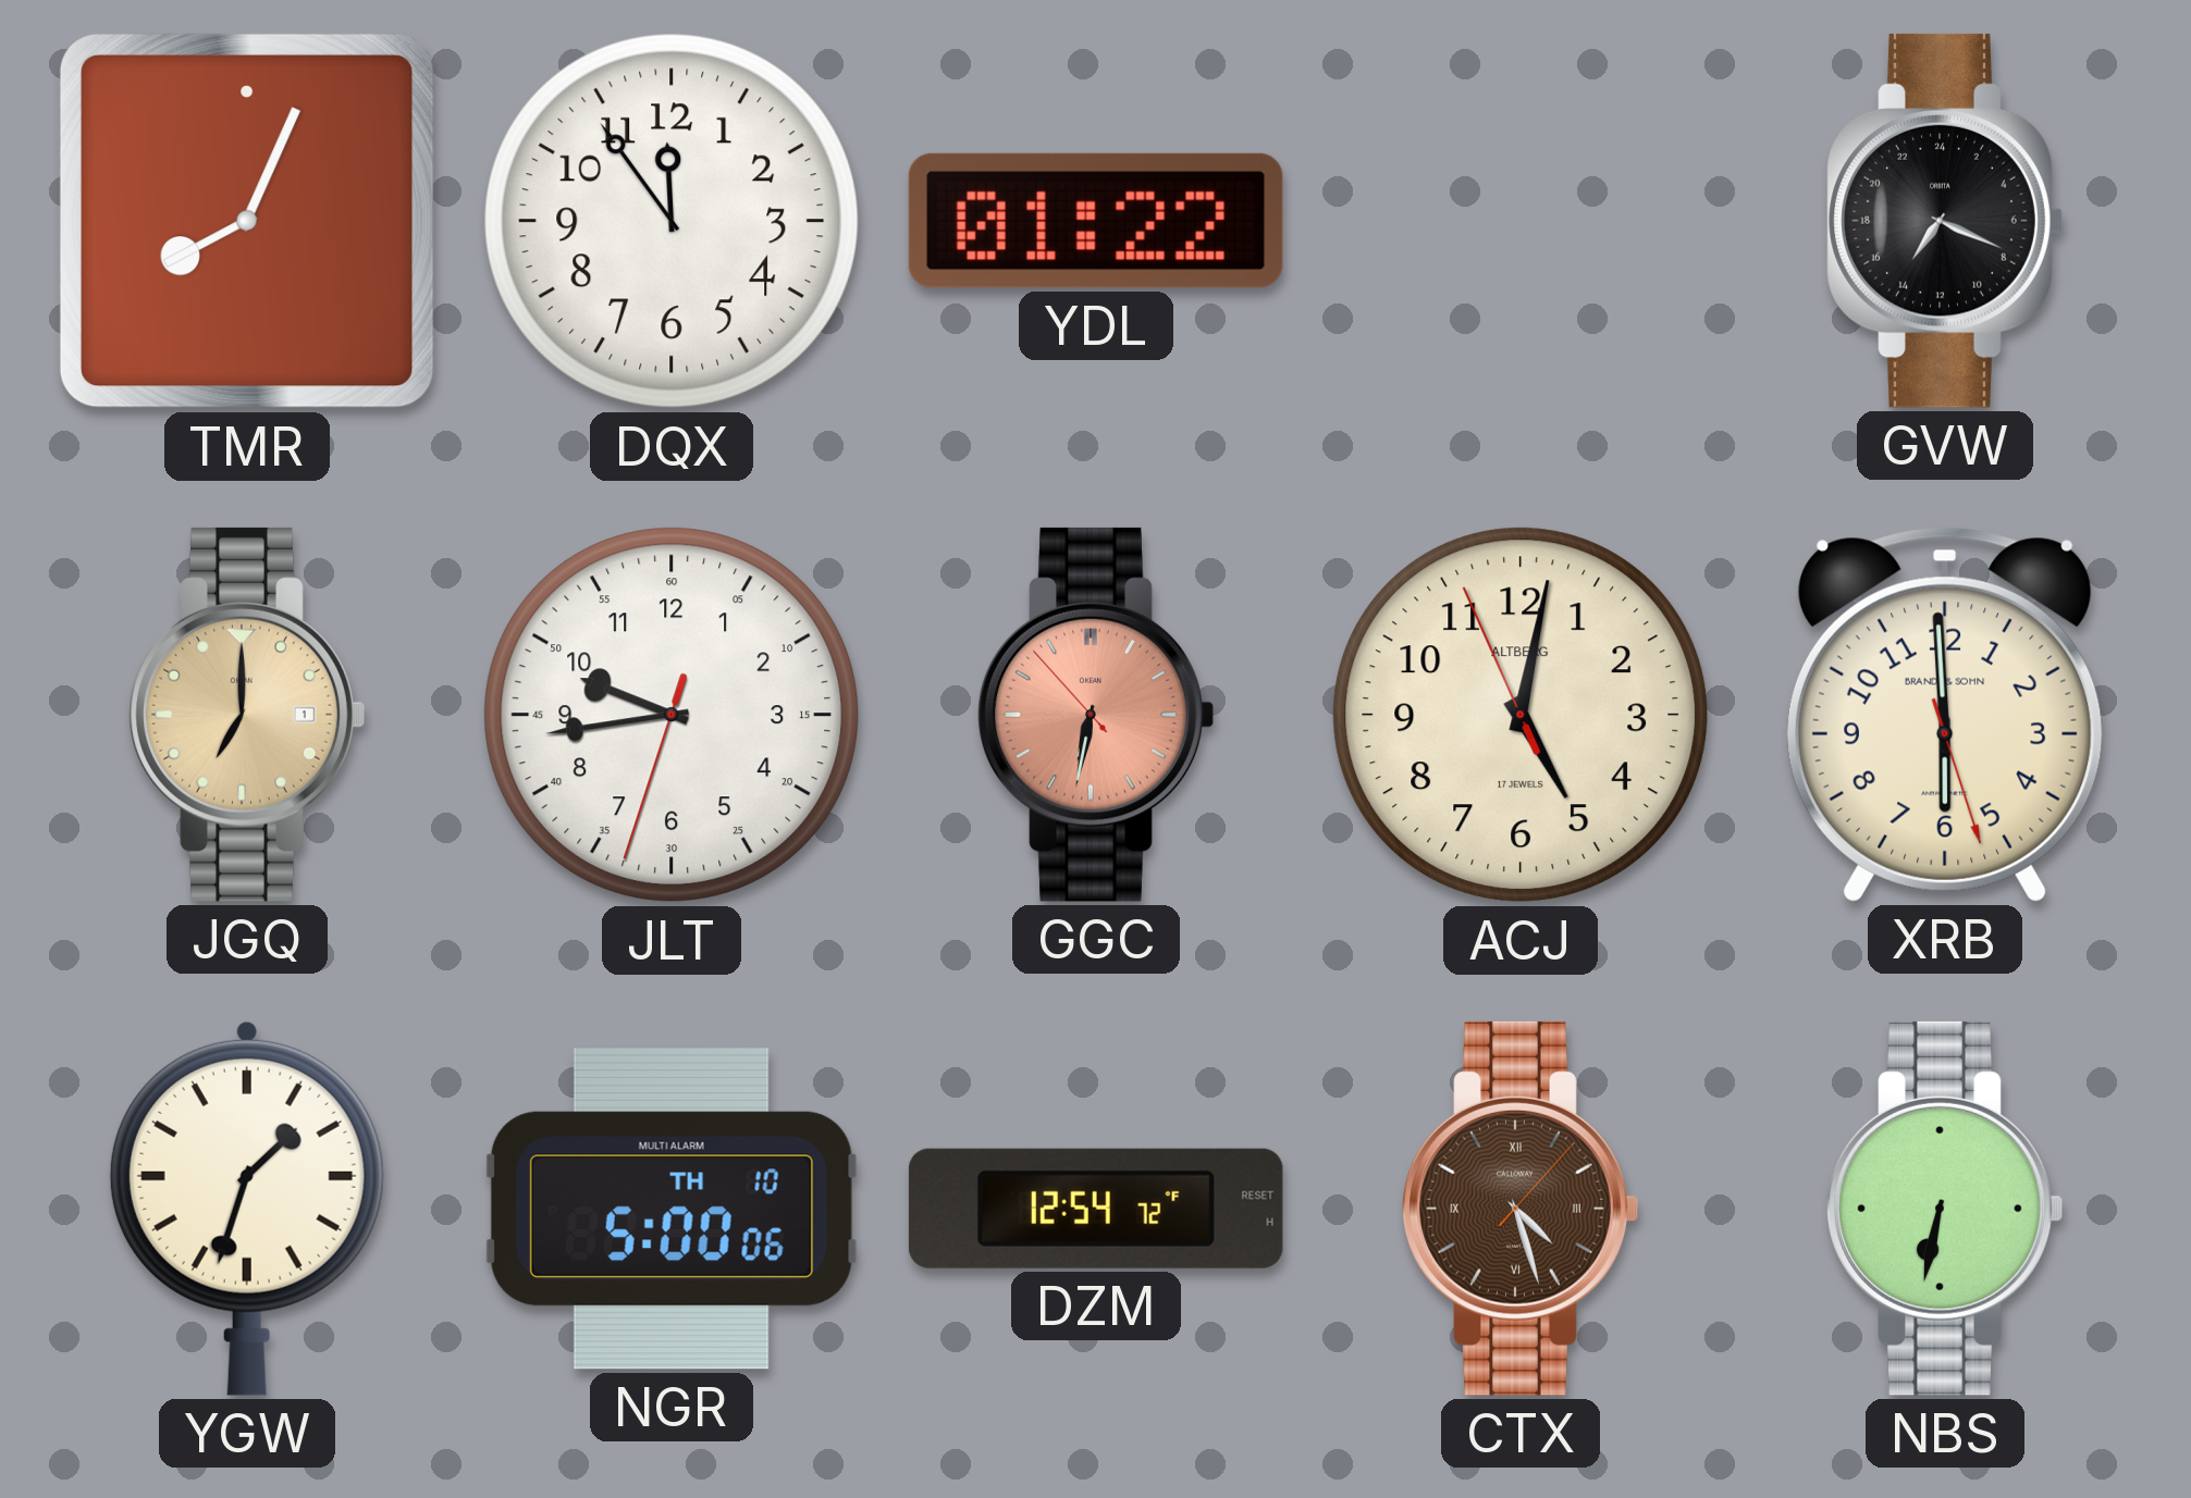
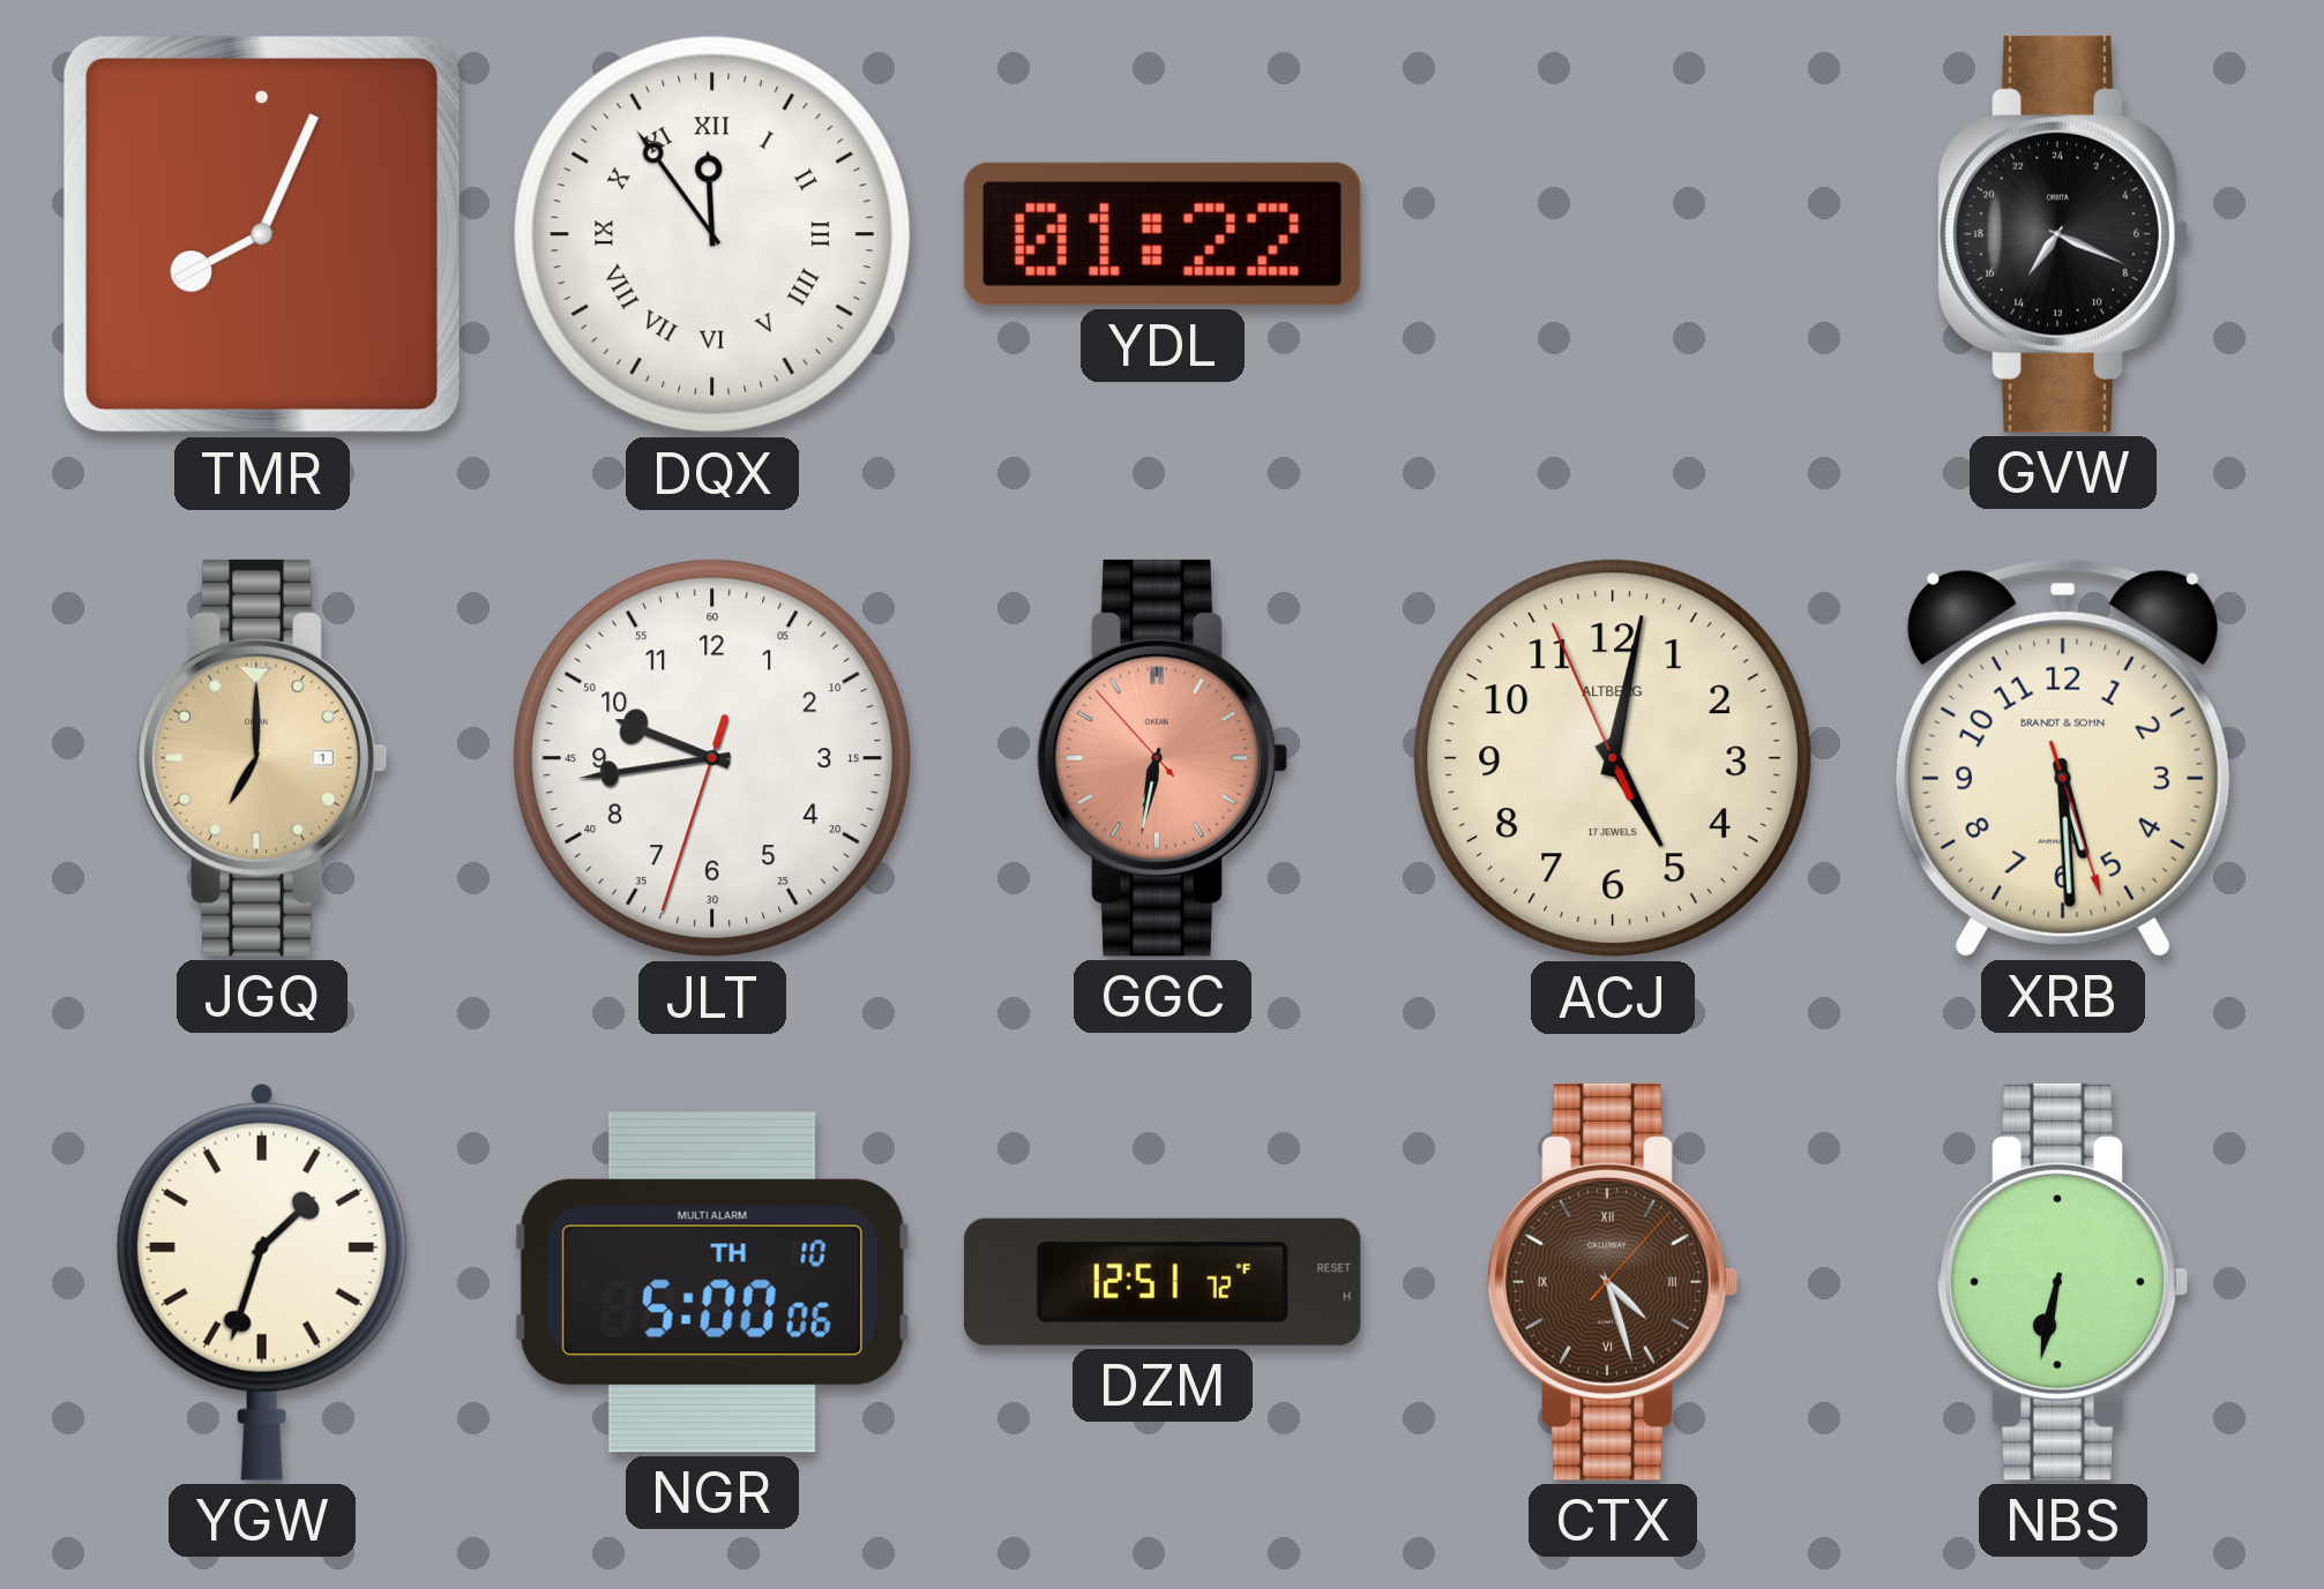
DQX numerals: Arabic -> Roman (712, 234)
XRB: 5:59 -> 5:29 (2063, 758)
DZM: 12:54 -> 12:51 (1163, 1282)
